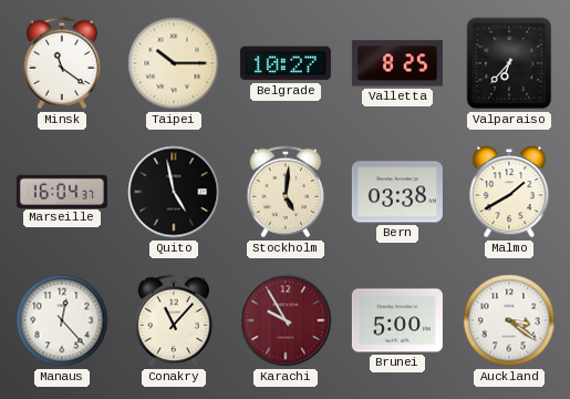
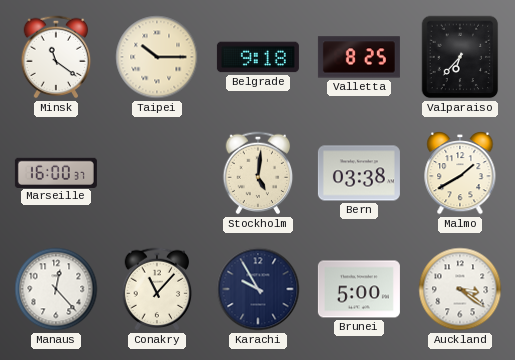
Belgrade: 10:27 -> 9:18 (258, 57)
Marseille: 16:04 -> 16:00 (56, 172)
Quito: 4:58 -> none (174, 192)
Karachi dial: burgundy -> navy (258, 289)
